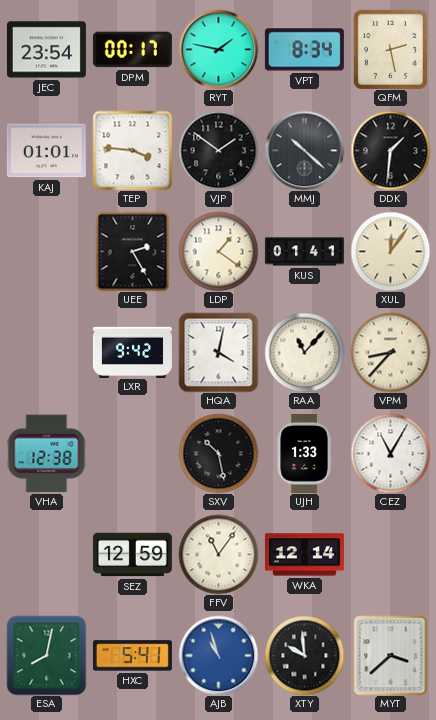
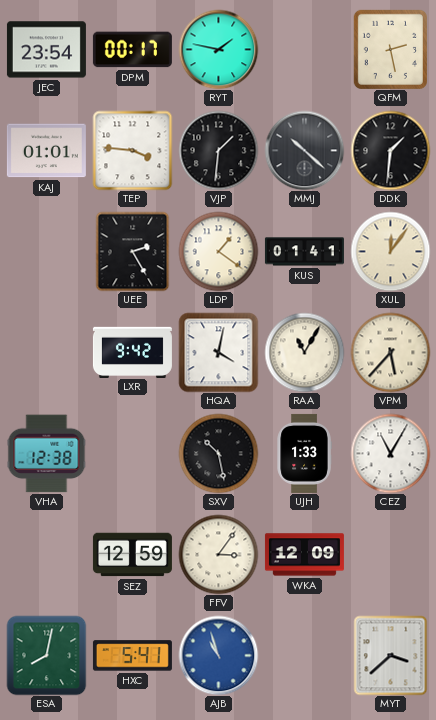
VPT: 8:34 -> none (304, 50)
VJP: 1:51 -> 1:31 (218, 150)
RAA: 11:07 -> 11:05 (304, 352)
VPM: 8:37 -> 5:37 (390, 352)
FFV: 11:06 -> 3:06 (218, 554)
WKA: 12:14 -> 12:09 (304, 555)
XTY: 9:59 -> none (304, 655)
